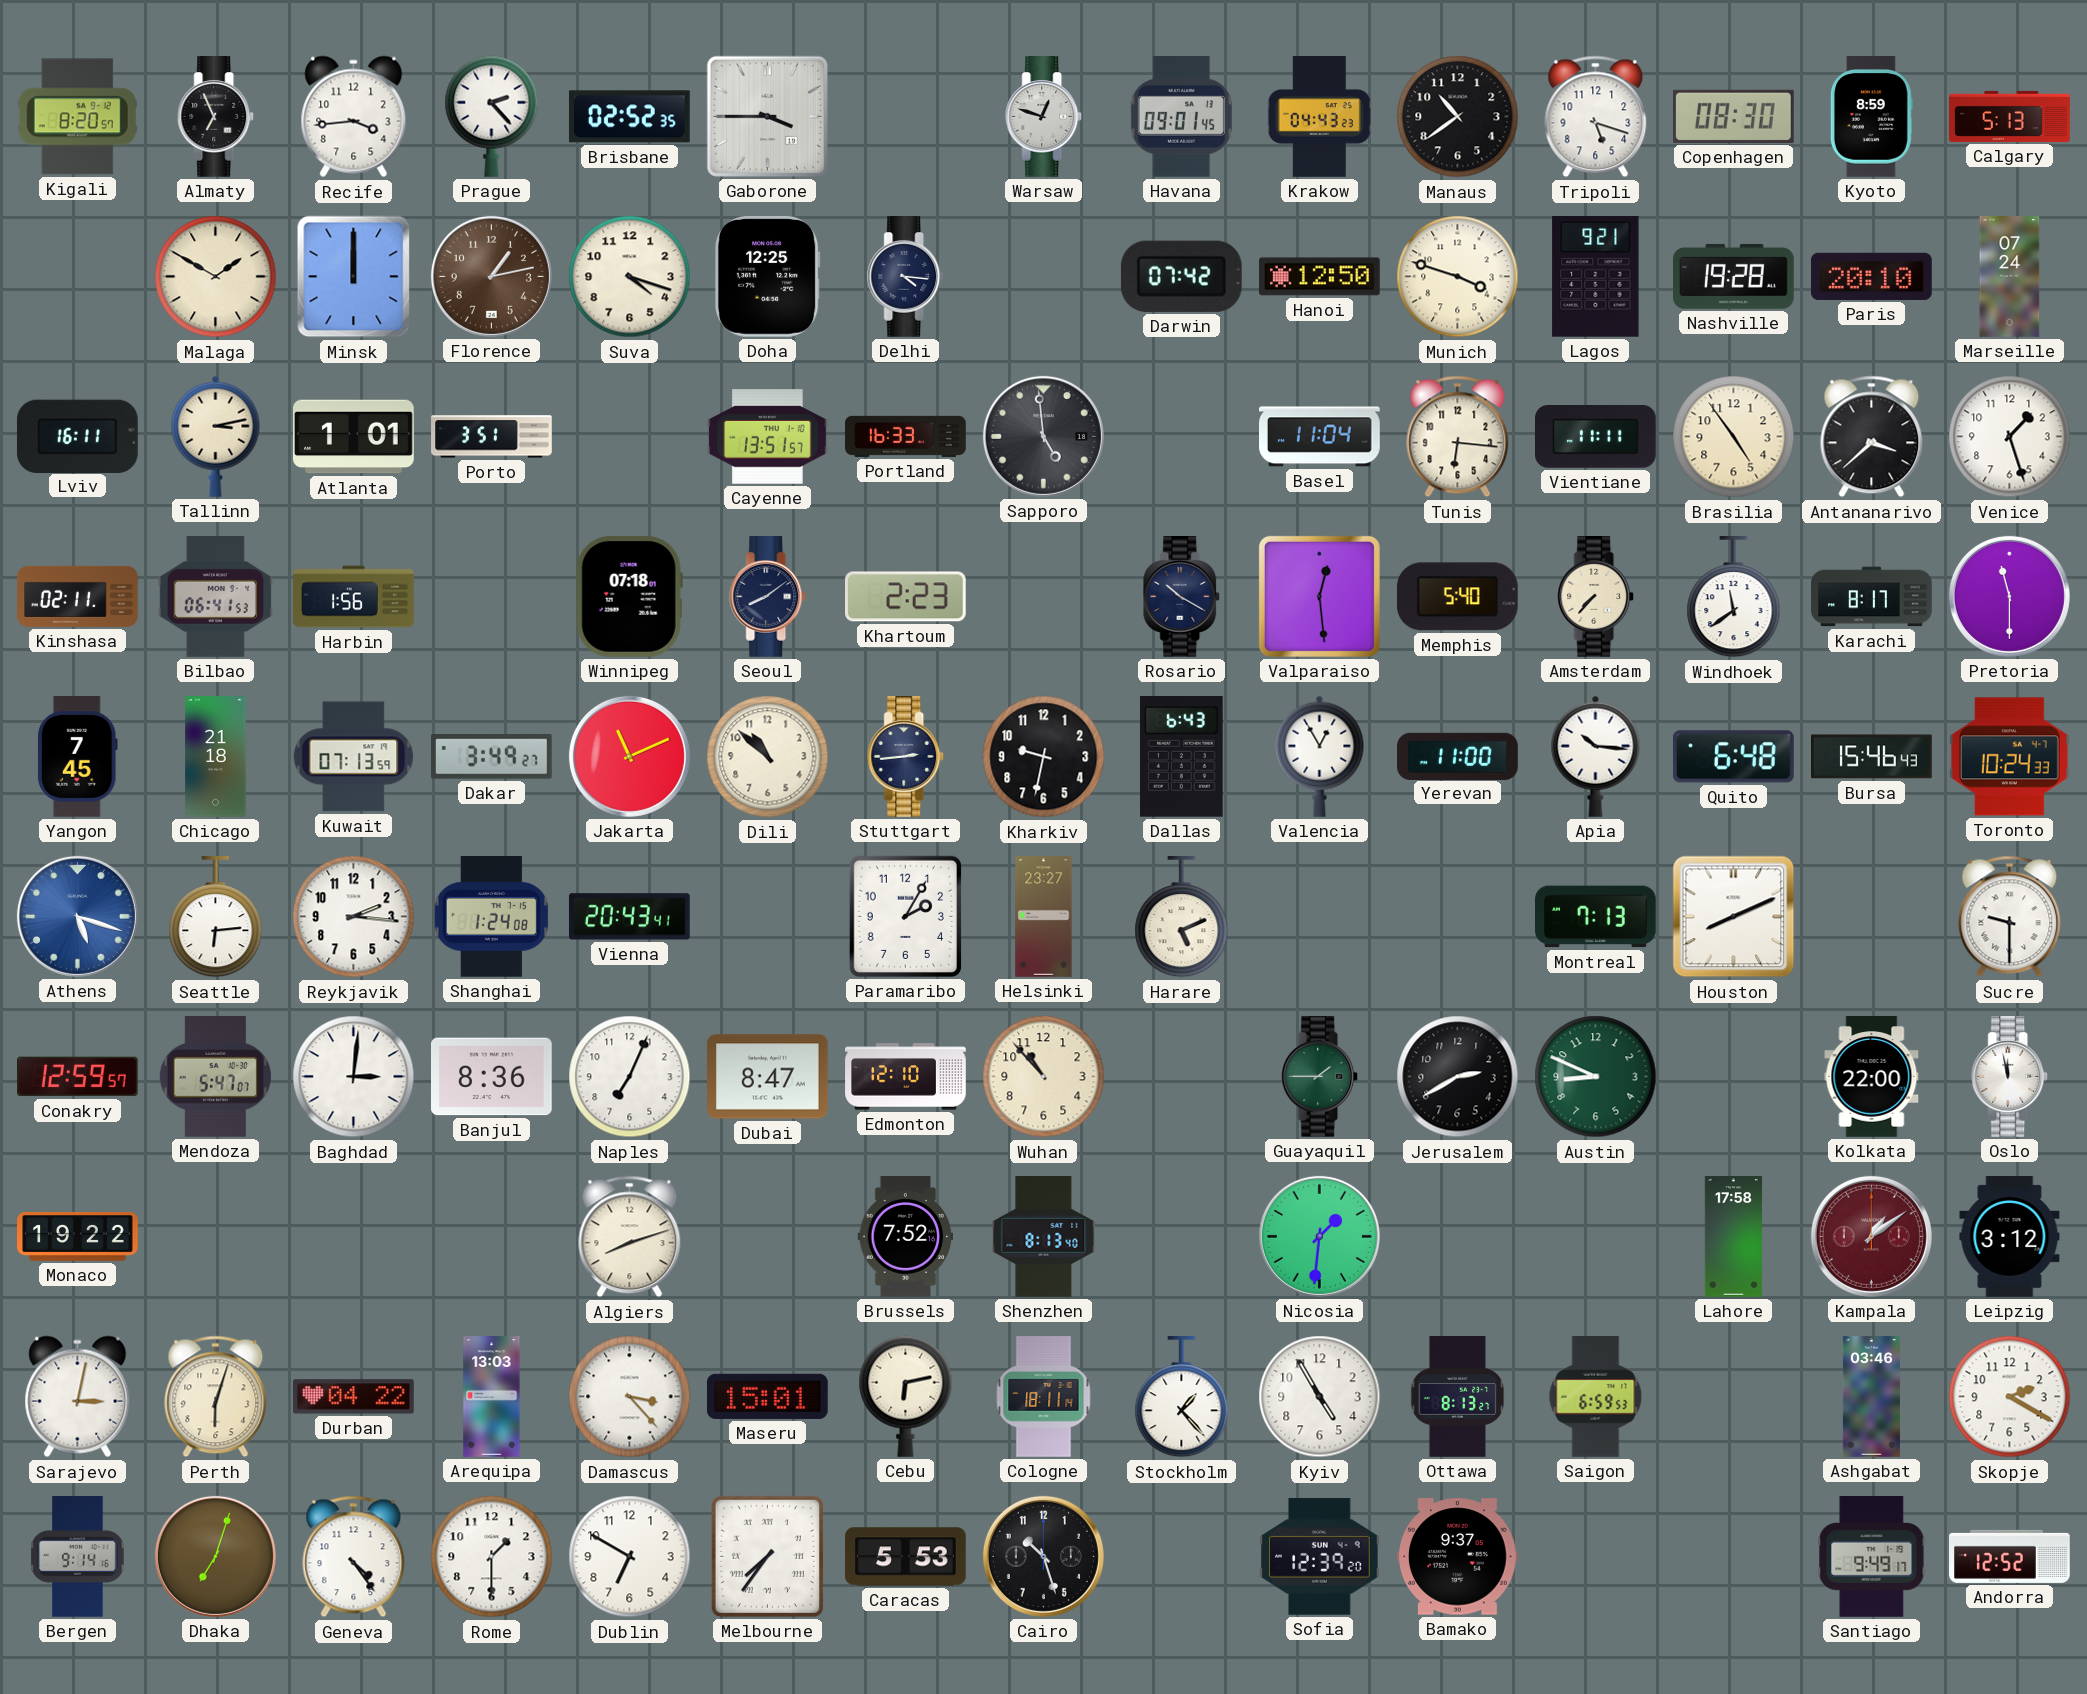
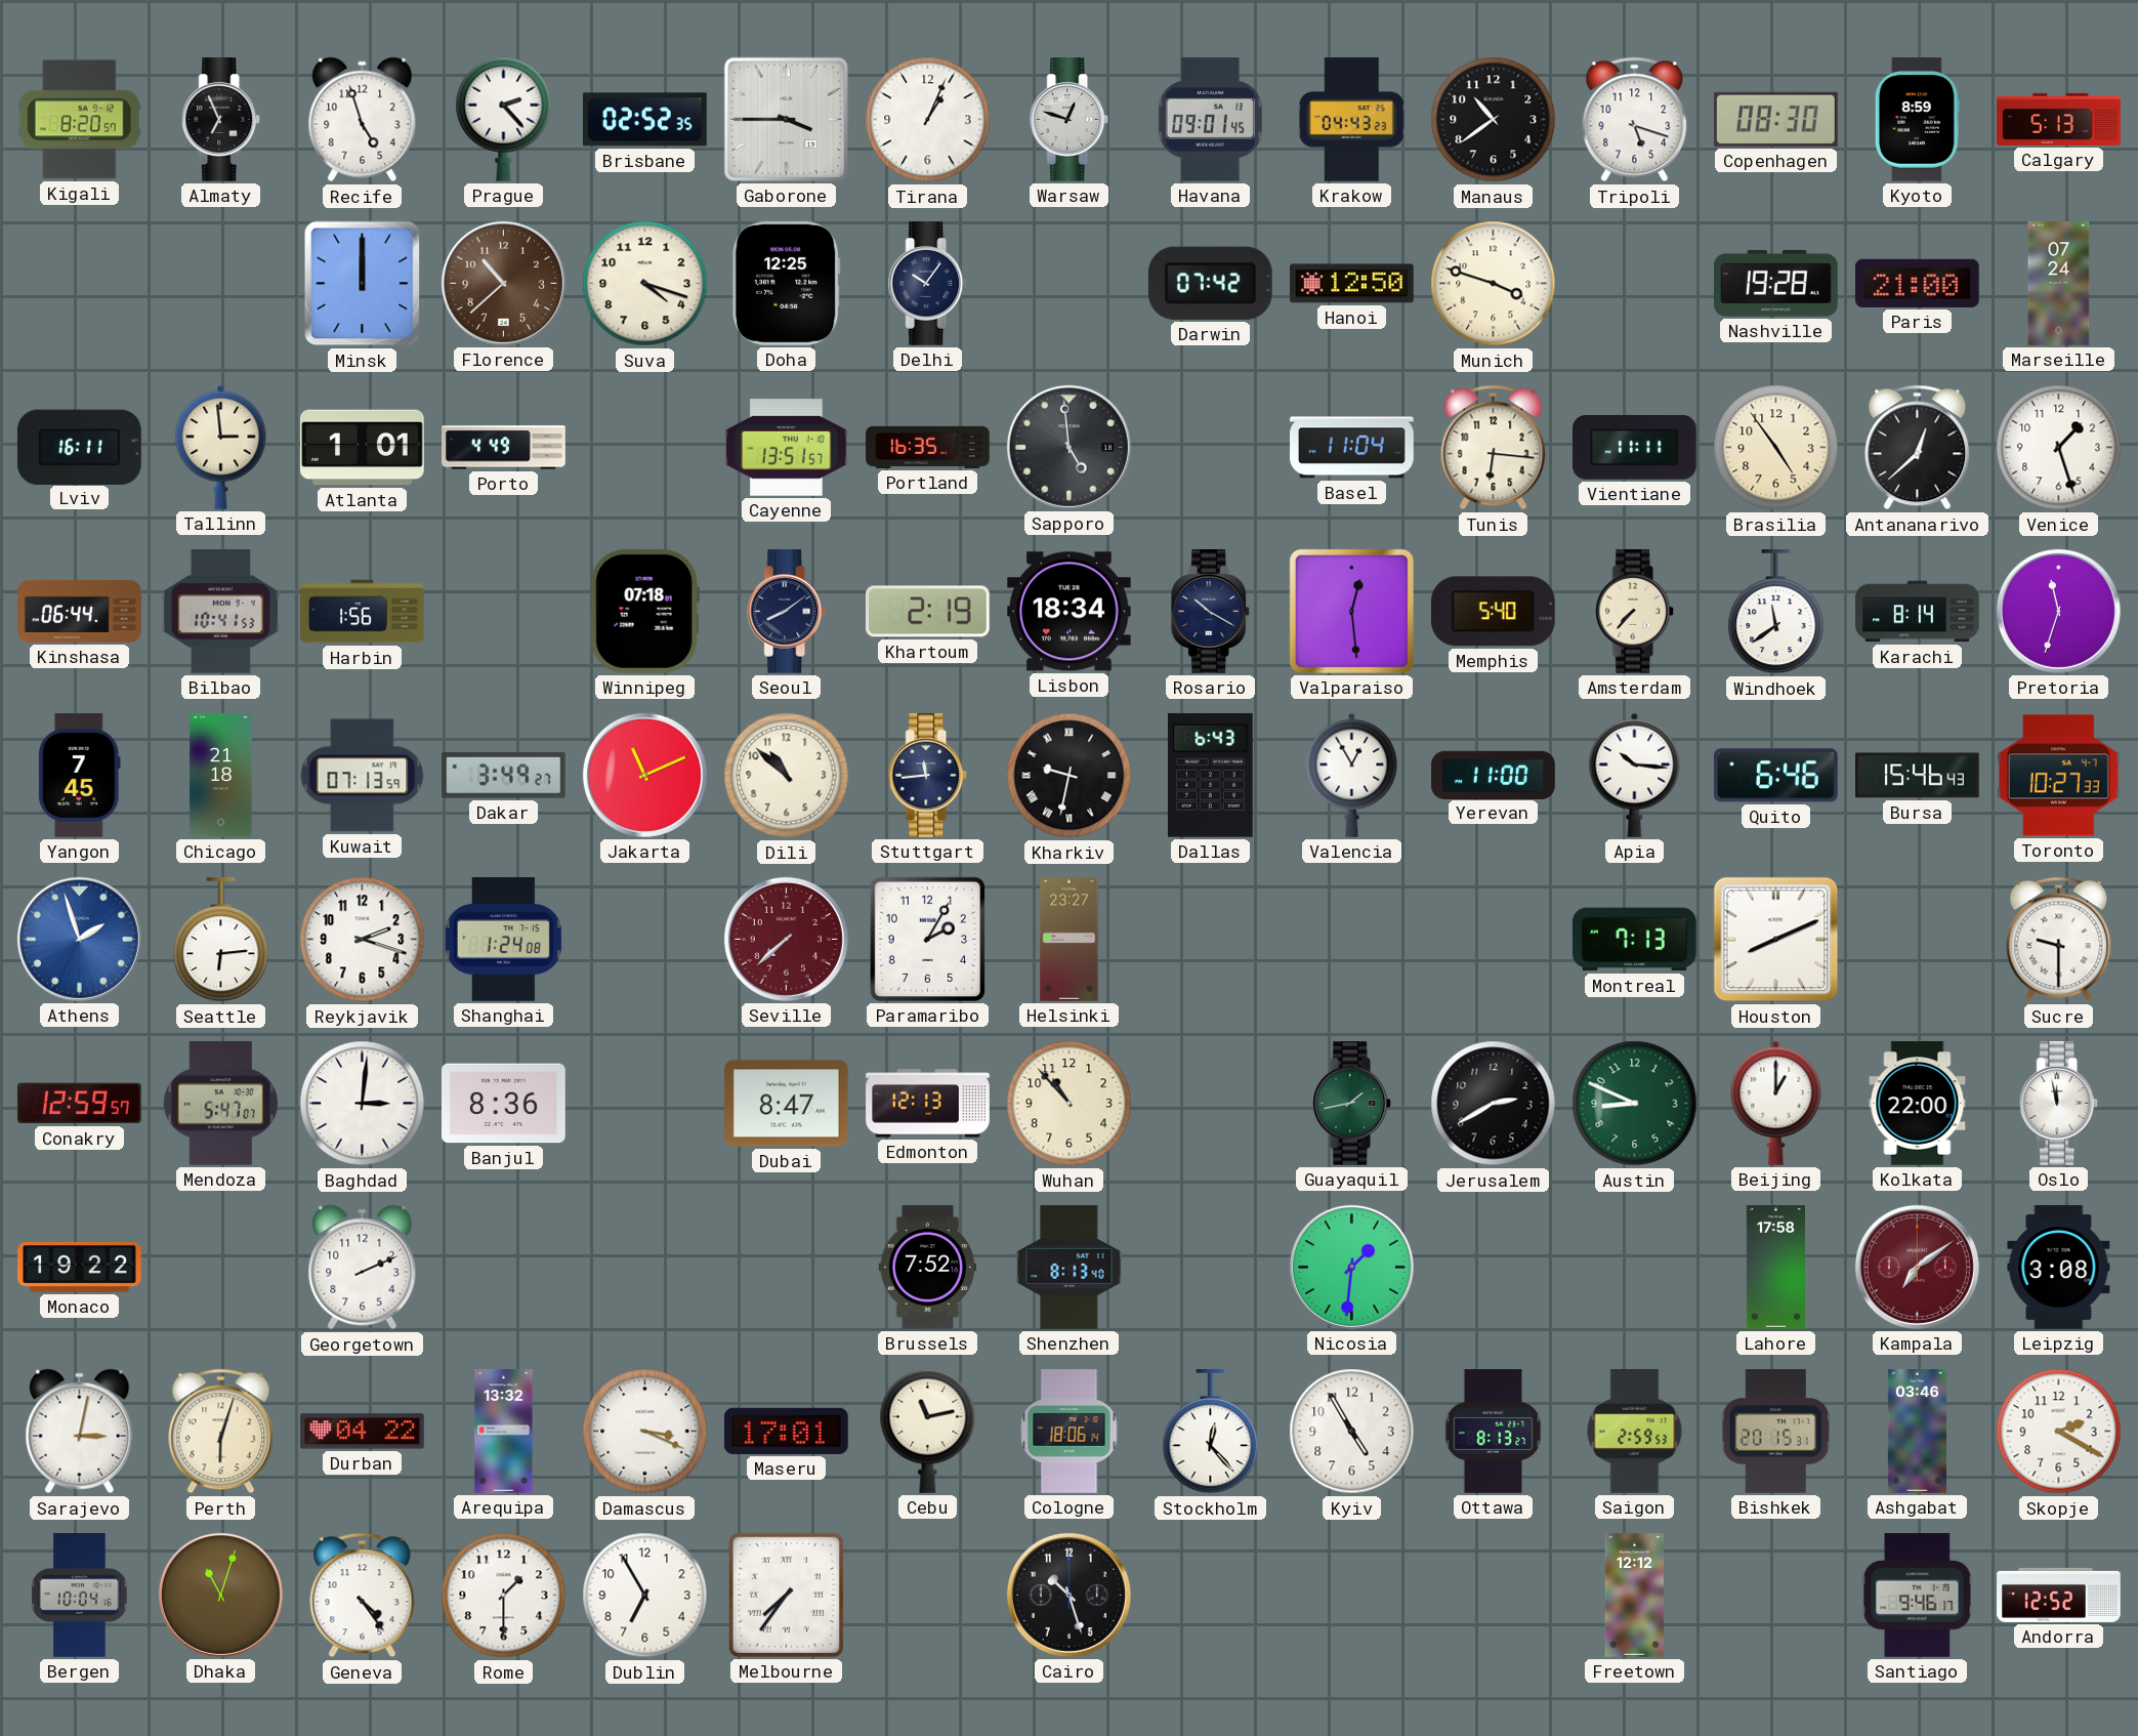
Recife: 3:44 -> 4:57 (363, 120)
Tirana: none -> 1:04 (928, 120)
Malaga: 1:50 -> none (216, 277)
Florence: 1:13 -> 10:38 (503, 283)
Delhi: 4:16 -> 10:06 (928, 284)
Lagos: 9:21 -> none (1596, 276)
Paris: 20:10 -> 21:00 (1918, 283)
Tallinn: 3:13 -> 2:59 (221, 447)
Porto: 3:51 -> 4:49 (504, 448)
Portland: 16:33 -> 16:35 (928, 447)
Antananarivo: 3:38 -> 12:38 (1918, 448)
Kinshasa: 02:11 -> 06:44 (80, 611)
Bilbao: 06:41 -> 10:41 (220, 612)
Khartoum: 2:23 -> 2:19 (928, 612)
Lisbon: none -> 18:34 (1070, 612)
Karachi: 8:17 -> 8:14 (1918, 612)
Pretoria: 11:30 -> 11:33 (2058, 611)
Stuttgart: 2:44 -> 11:44 (928, 776)
Kharkiv numerals: Arabic -> Roman (1070, 776)
Quito: 6:48 -> 6:46 (1776, 776)
Toronto: 10:24 -> 10:27 (2059, 776)
Athens: 5:18 -> 1:57 (79, 939)
Reykjavik: 2:16 -> 2:18 (363, 940)
Vienna: 20:43 -> none (630, 917)
Seville: none -> 7:38 (786, 939)
Harare: 5:11 -> none (1182, 918)
Naples: 7:04 -> none (630, 1077)
Edmonton: 12:10 -> 12:13 (928, 1104)
Guayaquil: 1:45 -> 1:43 (1352, 1104)
Beijing: none -> 1:00 (1776, 1103)
Georgetown: none -> 2:11 (363, 1268)
Algiers: 8:12 -> none (630, 1237)
Kampala: 1:09 -> 7:09 (1917, 1267)
Leipzig: 3:12 -> 3:08 (2059, 1268)
Arequipa: 13:03 -> 13:32 (504, 1432)
Damascus: 3:23 -> 3:19 (645, 1432)
Maseru: 15:01 -> 17:01 (786, 1431)
Cebu: 6:13 -> 11:13 (928, 1431)
Cologne: 18:11 -> 18:06 (1070, 1432)
Stockholm: 1:23 -> 12:23 (1211, 1433)
Saigon: 6:59 -> 2:59 (1635, 1432)
Bishkek: none -> 20:15 (1775, 1432)
Bergen: 9:14 -> 10:04 (80, 1596)
Dhaka: 7:03 -> 11:03 (220, 1595)
Dublin: 6:50 -> 6:55 (645, 1596)
Caracas: 5:53 -> none (906, 1557)
Sofia: 12:39 -> none (1320, 1557)
Bamako: 9:37 -> none (1458, 1557)
Freetown: none -> 12:12 (1635, 1596)
Santiago: 9:49 -> 9:46 (1918, 1596)
